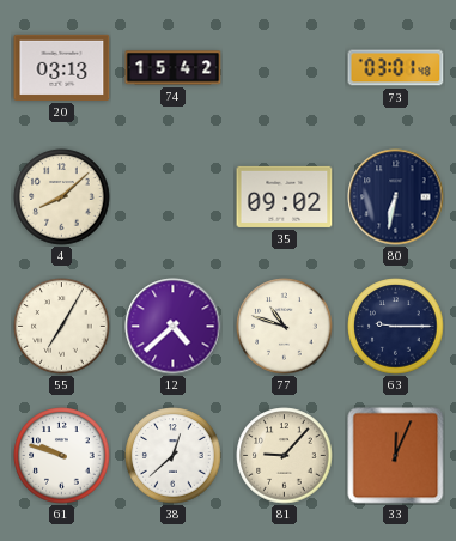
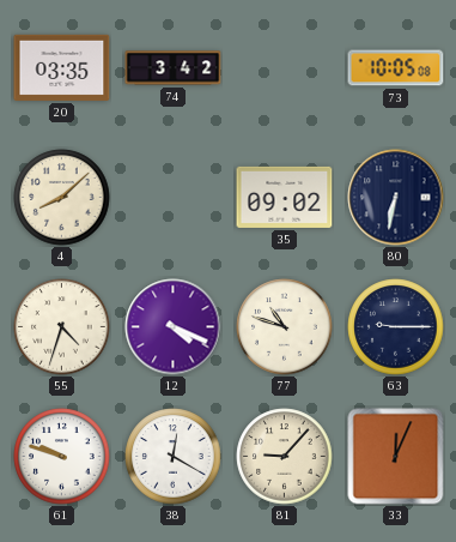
20: 03:13 -> 03:35 (62, 67)
74: 15:42 -> 3:42 (174, 68)
73: 03:01 -> 10:05 (396, 68)
55: 7:05 -> 4:33 (62, 327)
12: 4:38 -> 4:19 (174, 327)
38: 12:38 -> 12:20 (174, 457)
